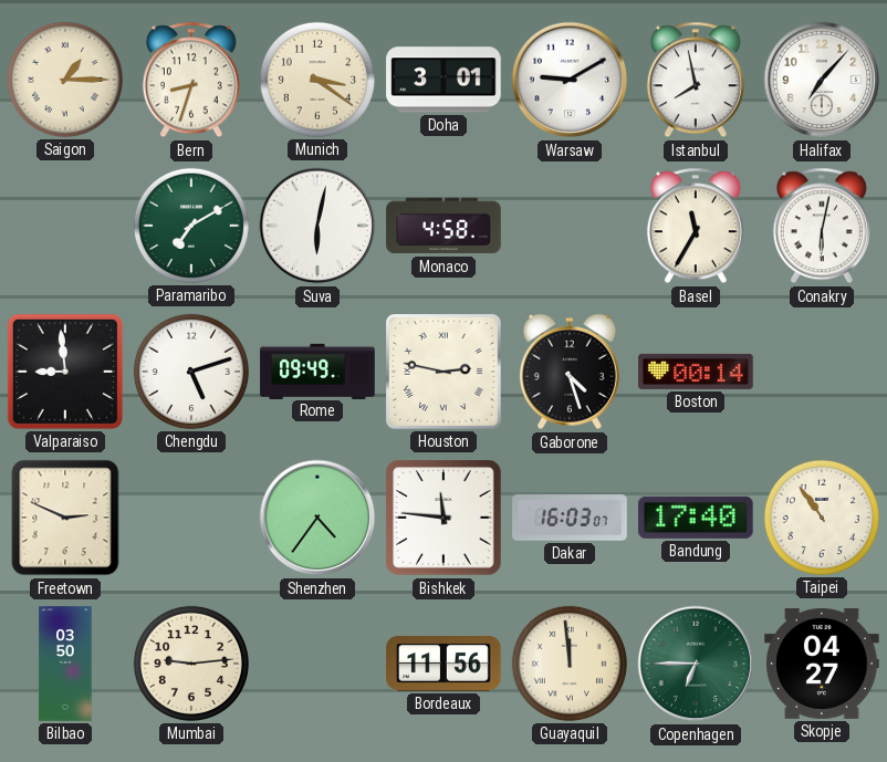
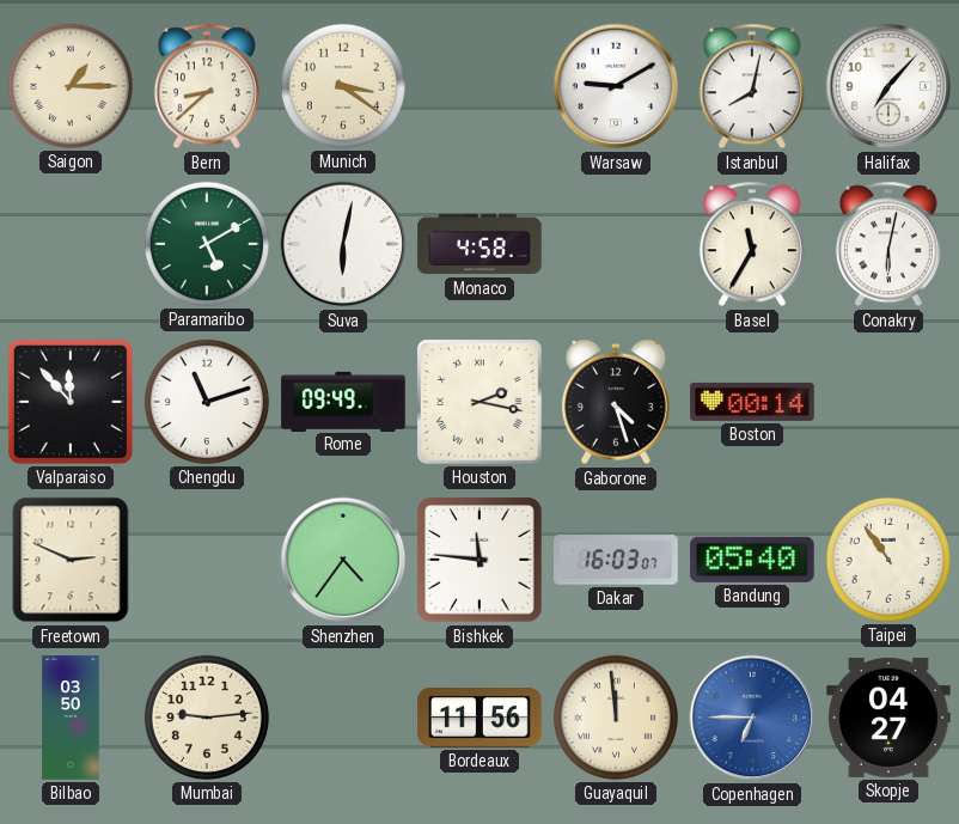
Bern: 8:33 -> 8:38 (207, 86)
Doha: 3:01 -> none (443, 80)
Istanbul: 7:58 -> 8:02 (752, 86)
Paramaribo: 7:10 -> 5:10 (207, 244)
Valparaiso: 8:59 -> 11:53 (71, 402)
Chengdu: 5:12 -> 11:12 (207, 402)
Houston: 2:47 -> 2:17 (480, 402)
Bandung: 17:40 -> 05:40 (753, 560)
Copenhagen dial: green -> blue (752, 718)
